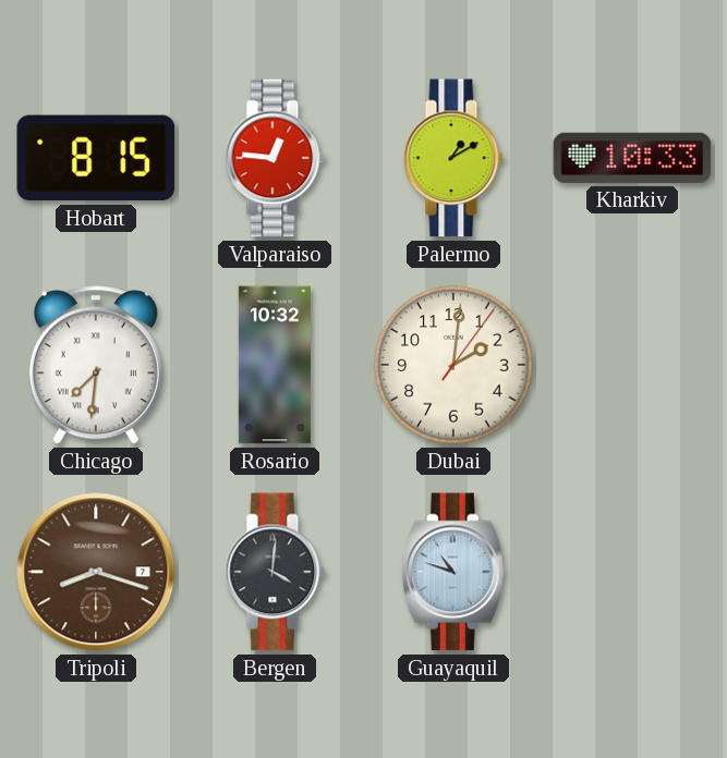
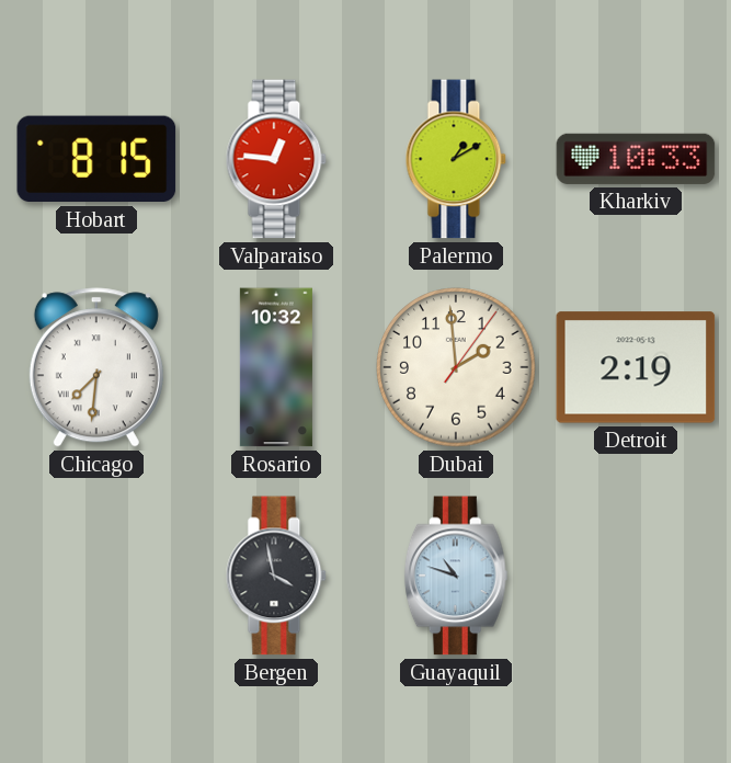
Dubai: 2:01 -> 1:59 (456, 367)
Detroit: none -> 2:19 (636, 367)
Tripoli: 8:18 -> none (96, 572)
Bergen: 4:01 -> 3:58 (276, 576)
